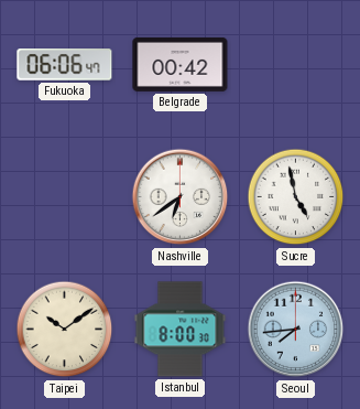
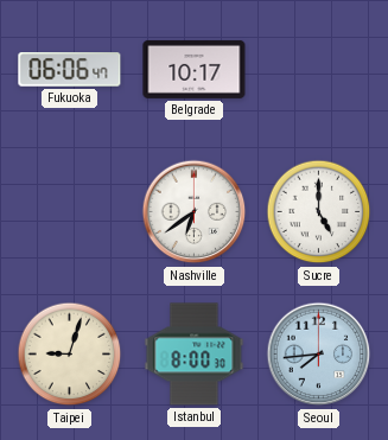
Belgrade: 00:42 -> 10:17 (195, 69)
Sucre: 4:58 -> 5:00 (319, 212)
Taipei: 10:09 -> 9:03 (70, 355)
